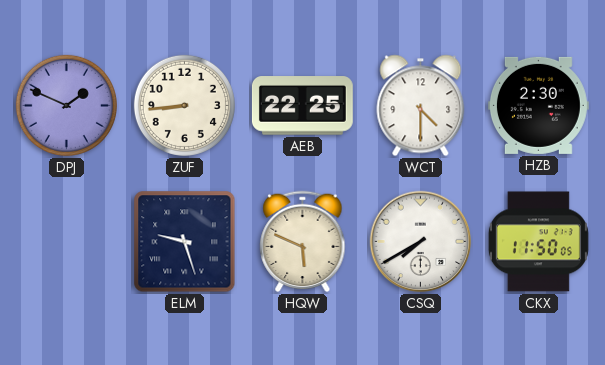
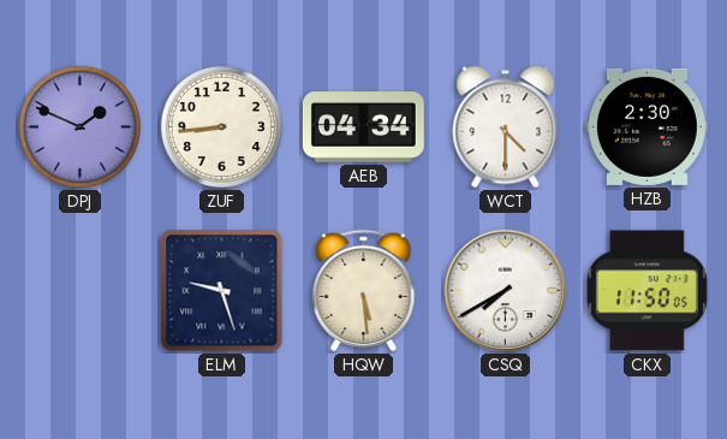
AEB: 22:25 -> 04:34 (363, 127)
HQW: 5:49 -> 5:29 (364, 291)
